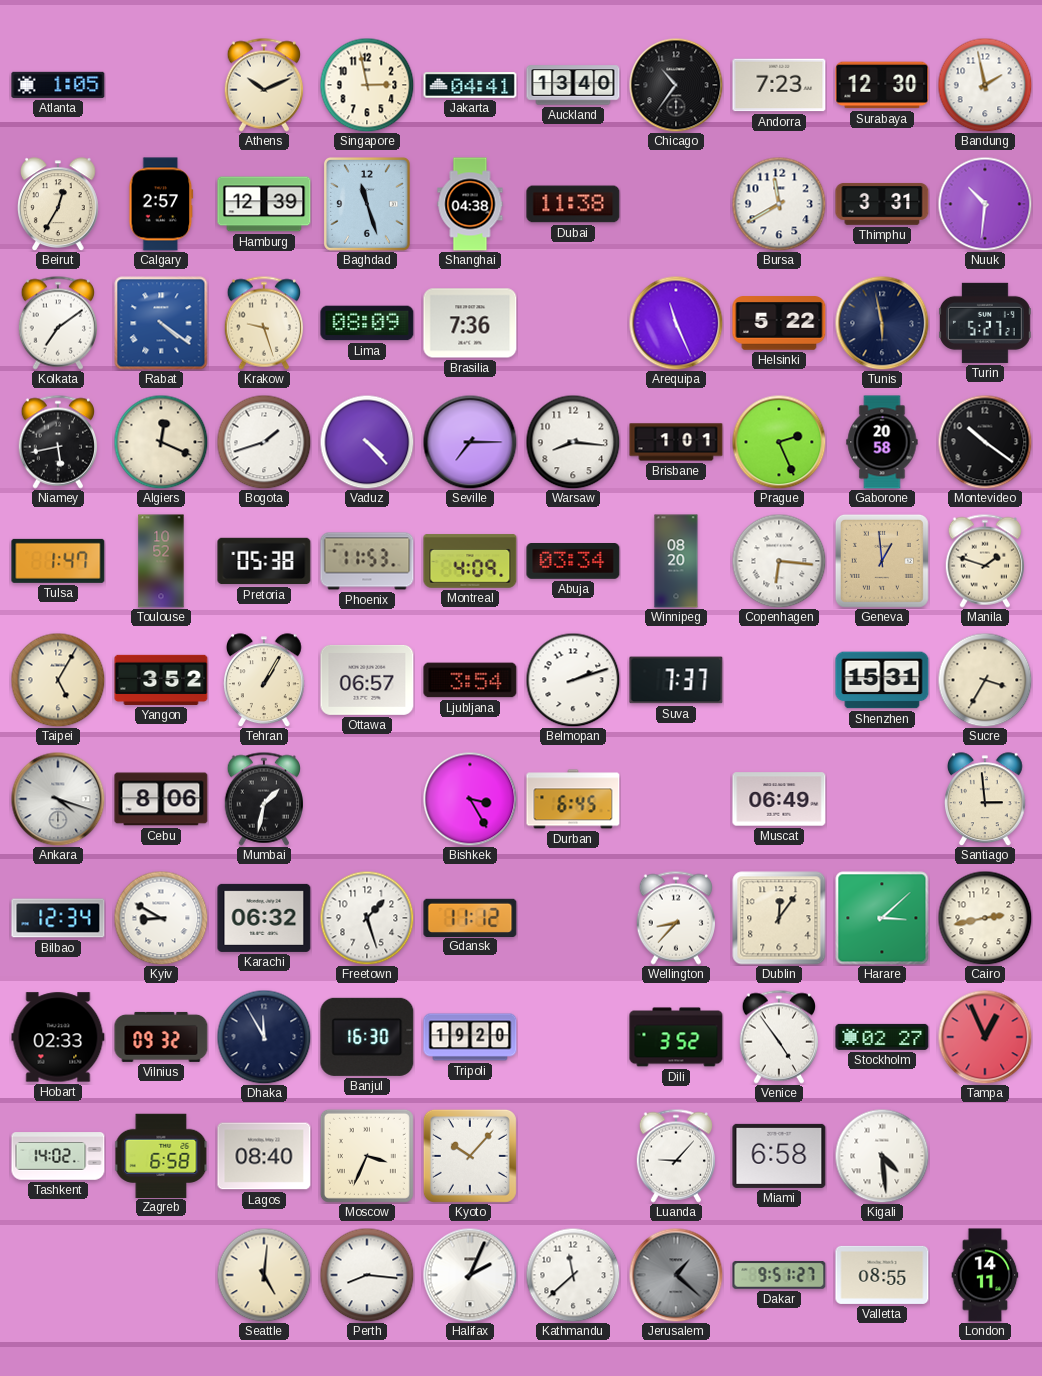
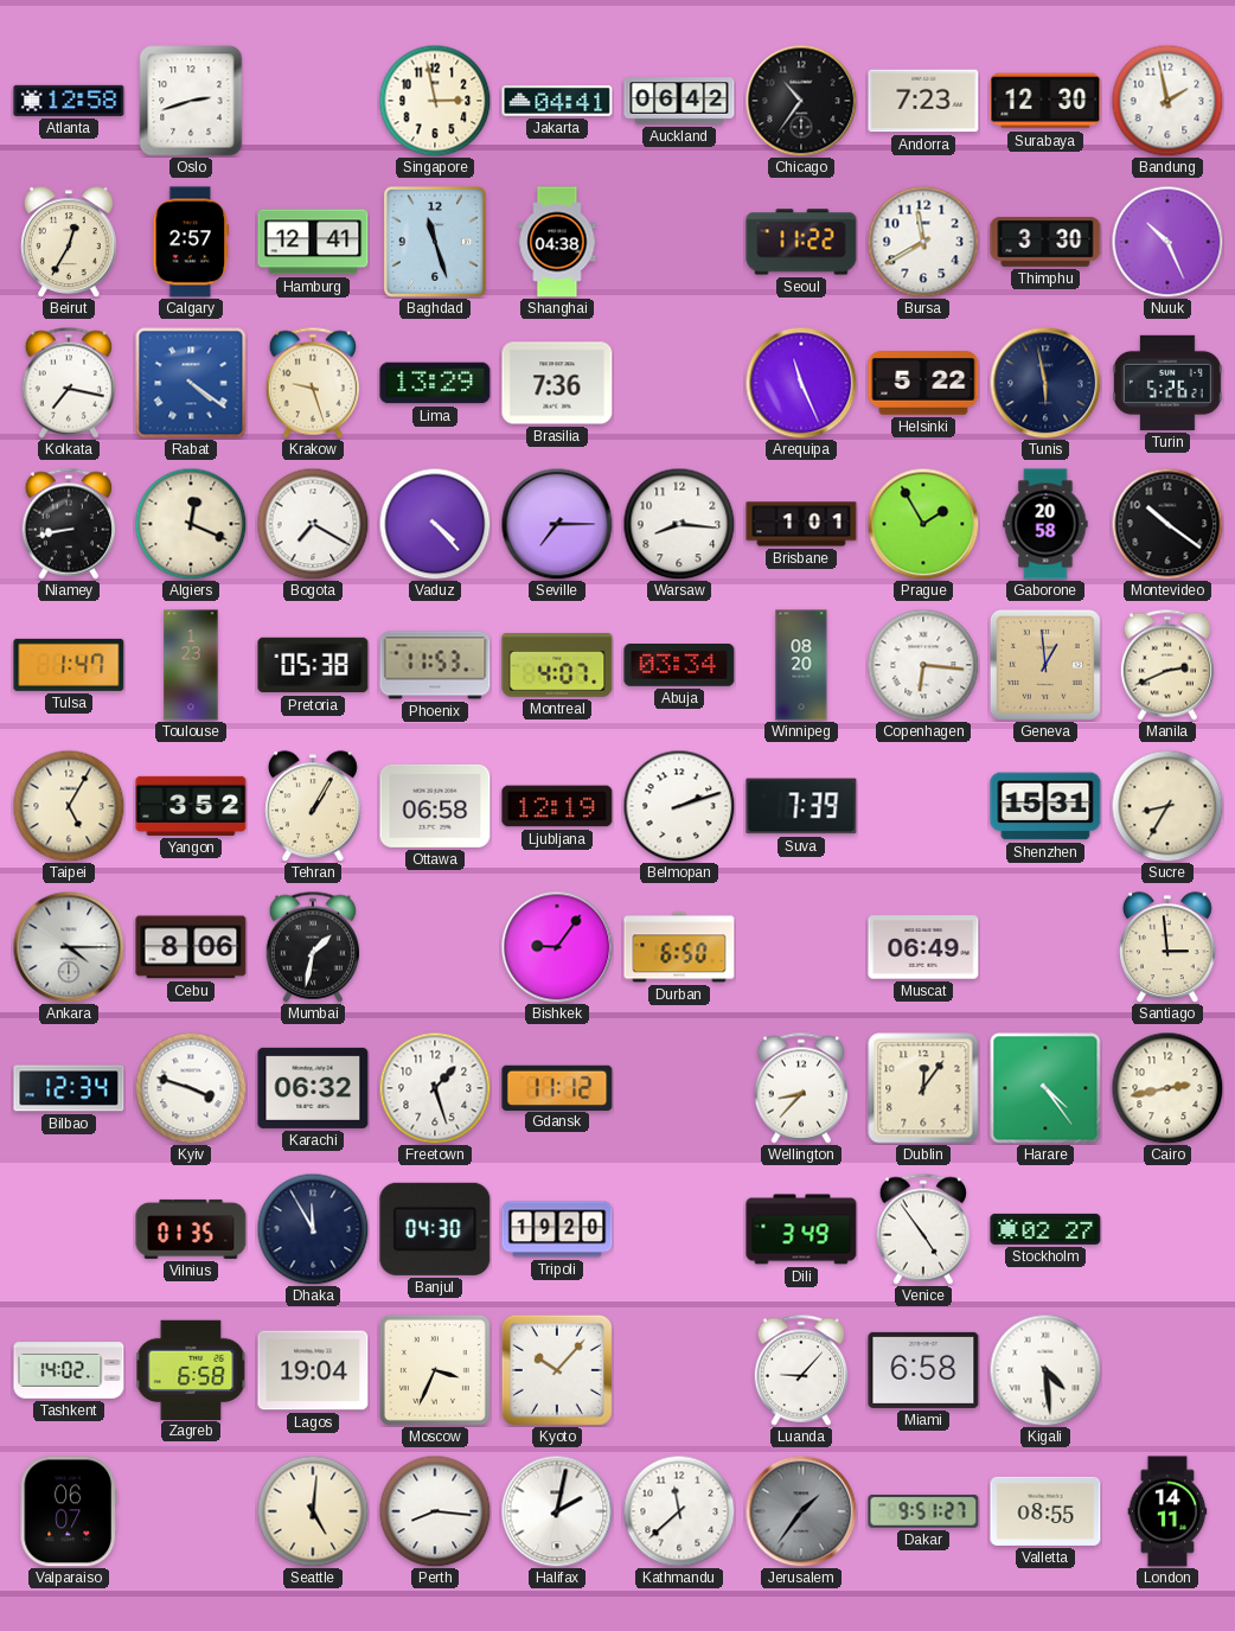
Atlanta: 1:05 -> 12:58 (69, 101)
Oslo: none -> 2:42 (191, 101)
Athens: 10:11 -> none (263, 85)
Auckland: 13:40 -> 06:42 (679, 101)
Hamburg: 12:39 -> 12:41 (313, 242)
Dubai: 11:38 -> none (573, 204)
Seoul: none -> 11:22 (801, 242)
Thimphu: 3:31 -> 3:30 (1045, 242)
Nuuk: 10:31 -> 10:26 (1167, 242)
Kolkata: 7:09 -> 7:17 (68, 383)
Lima: 08:09 -> 13:29 (435, 383)
Turin: 5:27 -> 5:26 (1167, 383)
Niamey: 5:43 -> 8:43 (68, 524)
Bogota: 1:42 -> 7:20 (313, 524)
Prague: 2:26 -> 1:55 (923, 524)
Toulouse: 10:52 -> 1:23 (191, 665)
Montreal: 4:09 -> 4:07 (557, 665)
Manila: 1:48 -> 2:41 (1166, 665)
Ottawa: 06:57 -> 06:58 (435, 806)
Ljubljana: 3:54 -> 12:19 (557, 806)
Suva: 7:37 -> 7:39 (801, 806)
Sucre: 3:35 -> 8:35 (1167, 806)
Ankara: 4:18 -> 4:15 (69, 947)
Bishkek: 3:25 -> 9:06 (557, 947)
Durban: 6:45 -> 6:50 (679, 947)
Kyiv: 8:50 -> 3:48 (191, 1088)
Harare: 3:08 -> 4:24 (1045, 1088)
Hobart: 02:33 -> none (58, 1037)
Vilnius: 09:32 -> 01:35 (191, 1229)
Banjul: 16:30 -> 04:30 (435, 1229)
Dili: 3:52 -> 3:49 (801, 1229)
Tampa: 12:56 -> none (985, 1037)
Lagos: 08:40 -> 19:04 (313, 1370)
Valparaiso: none -> 06:07 (69, 1511)
Halifax: 2:04 -> 2:02 (557, 1511)
Jerusalem: 1:22 -> 1:36 (801, 1511)
